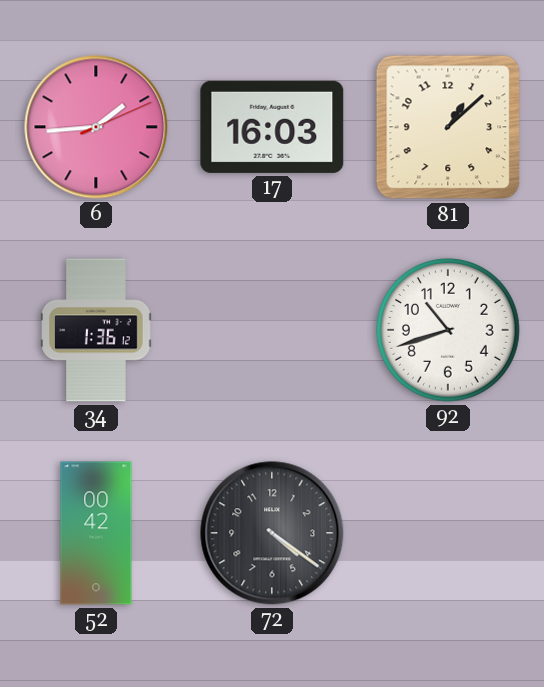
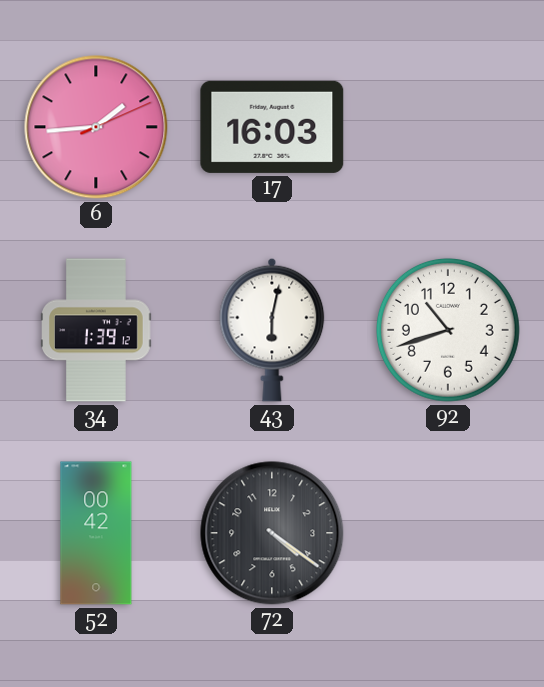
81: 1:08 -> none (448, 127)
34: 1:36 -> 1:39 (96, 330)
43: none -> 6:02 (272, 330)
